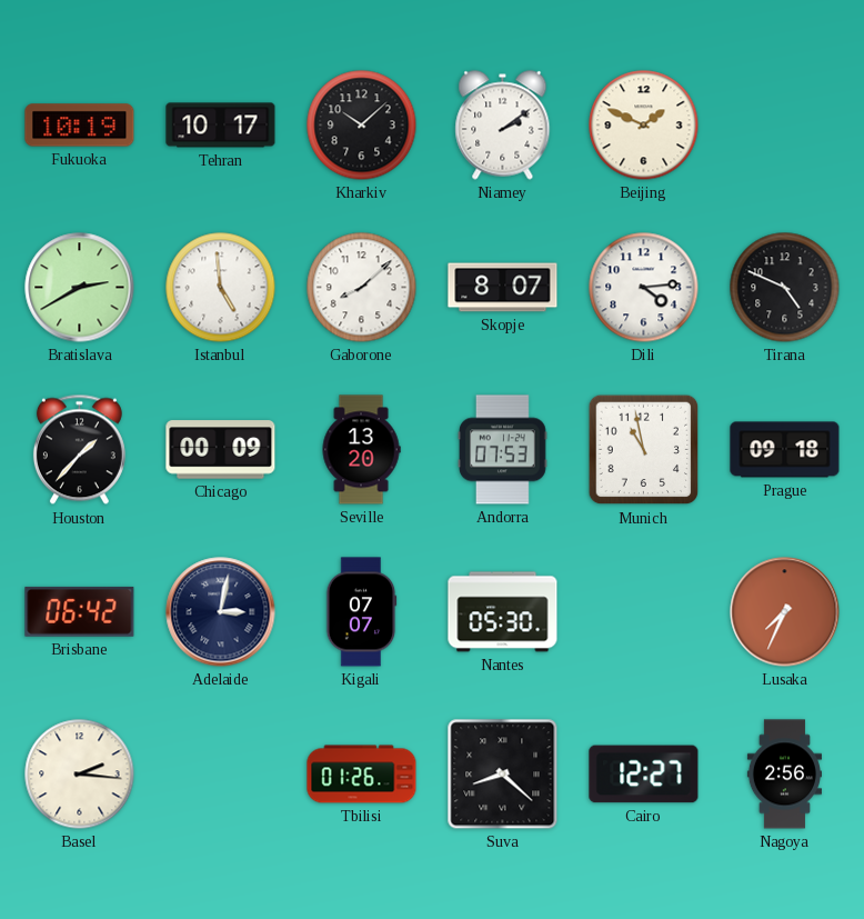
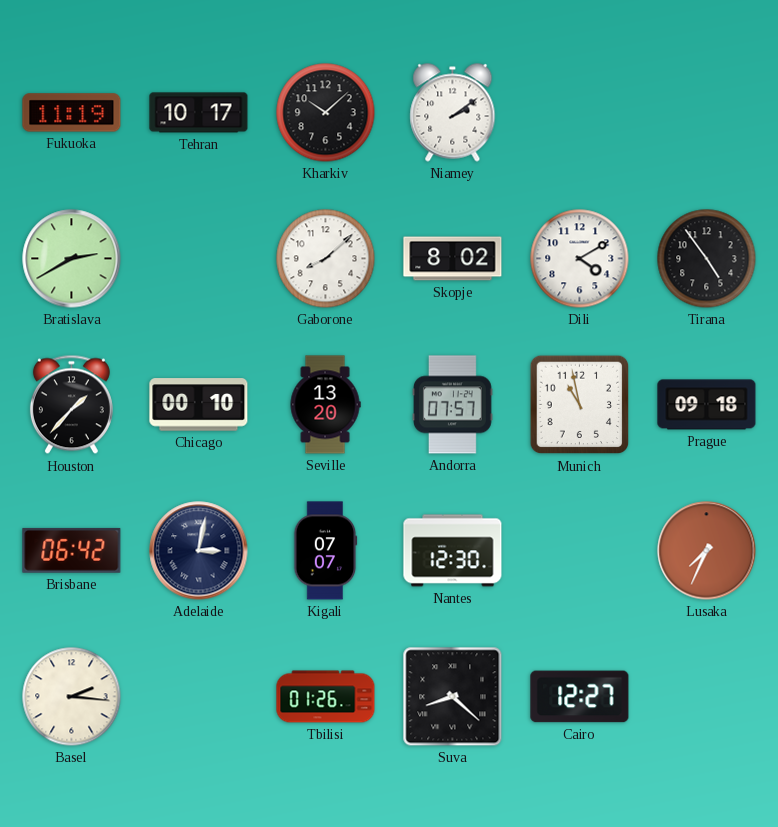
Fukuoka: 10:19 -> 11:19 (72, 113)
Beijing: 1:49 -> none (644, 126)
Istanbul: 4:59 -> none (221, 288)
Skopje: 8:07 -> 8:02 (453, 259)
Dili: 4:14 -> 4:10 (580, 259)
Tirana: 4:49 -> 4:54 (707, 259)
Chicago: 00:09 -> 00:10 (199, 405)
Andorra: 07:53 -> 07:57 (453, 405)
Nantes: 05:30 -> 12:30 (453, 551)
Nagoya: 2:56 -> none (784, 775)
